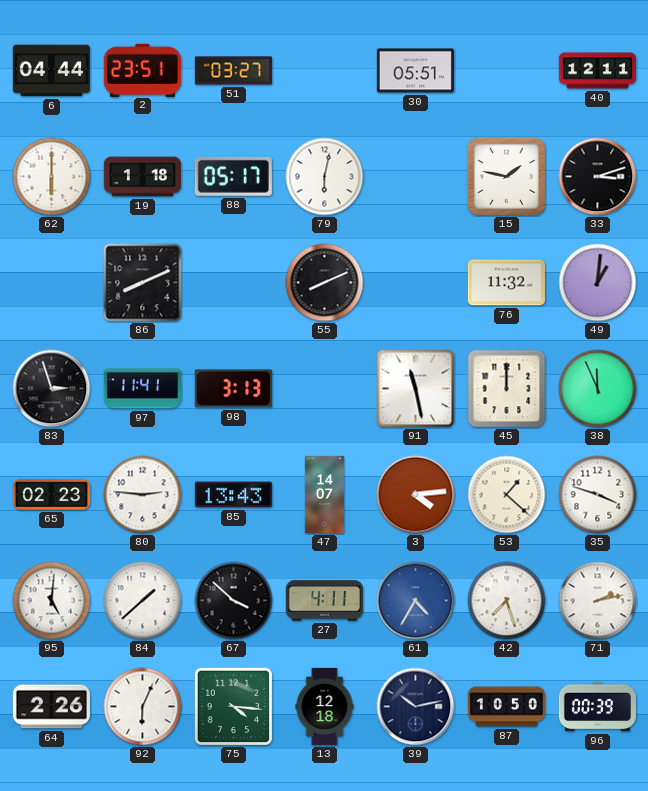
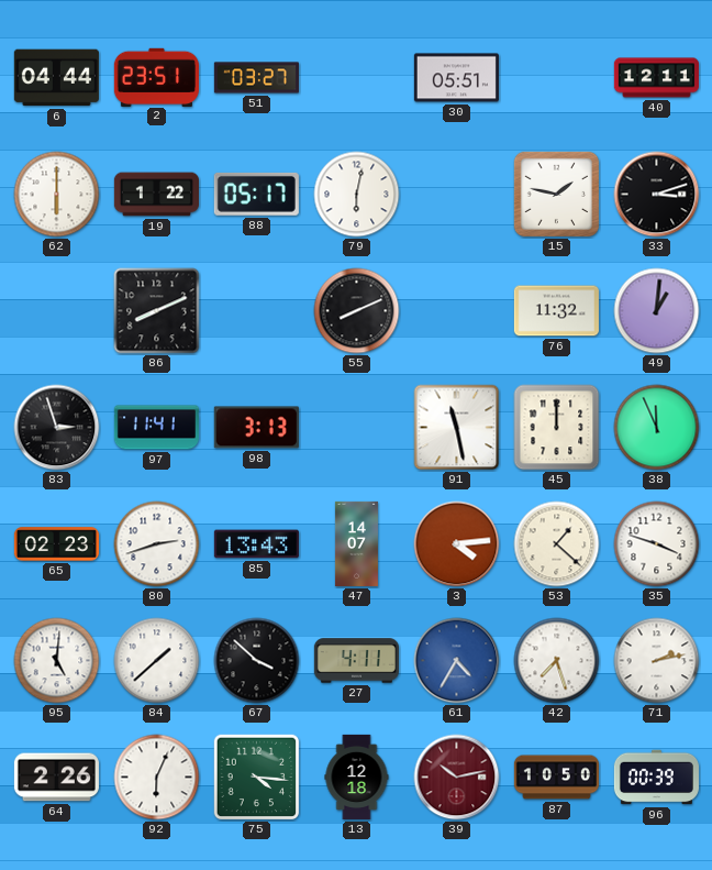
19: 1:18 -> 1:22 (156, 195)
80: 2:46 -> 2:42 (157, 544)
39 dial: navy -> burgundy (457, 778)
